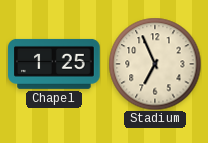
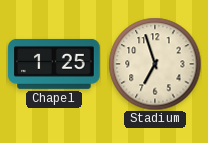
Stadium: 6:56 -> 6:57 (155, 64)
